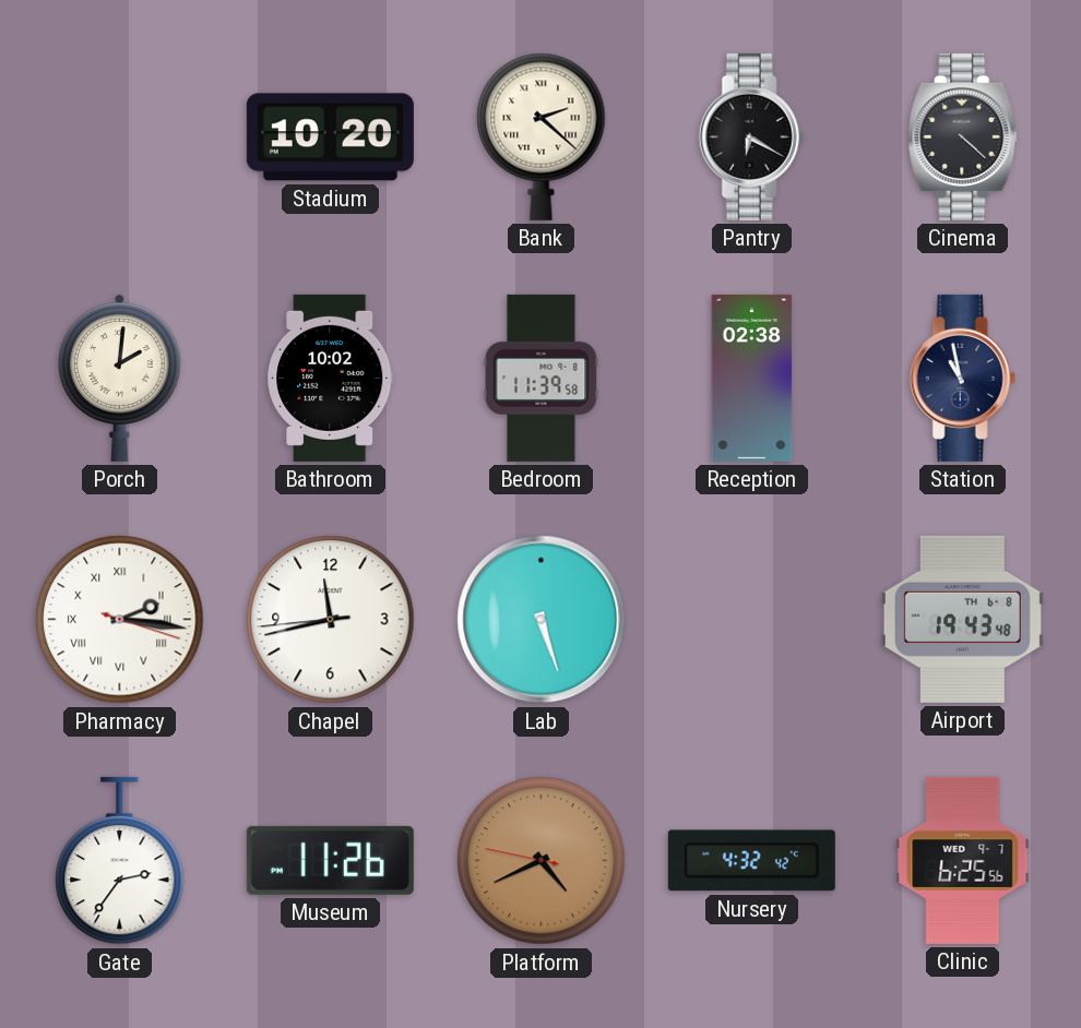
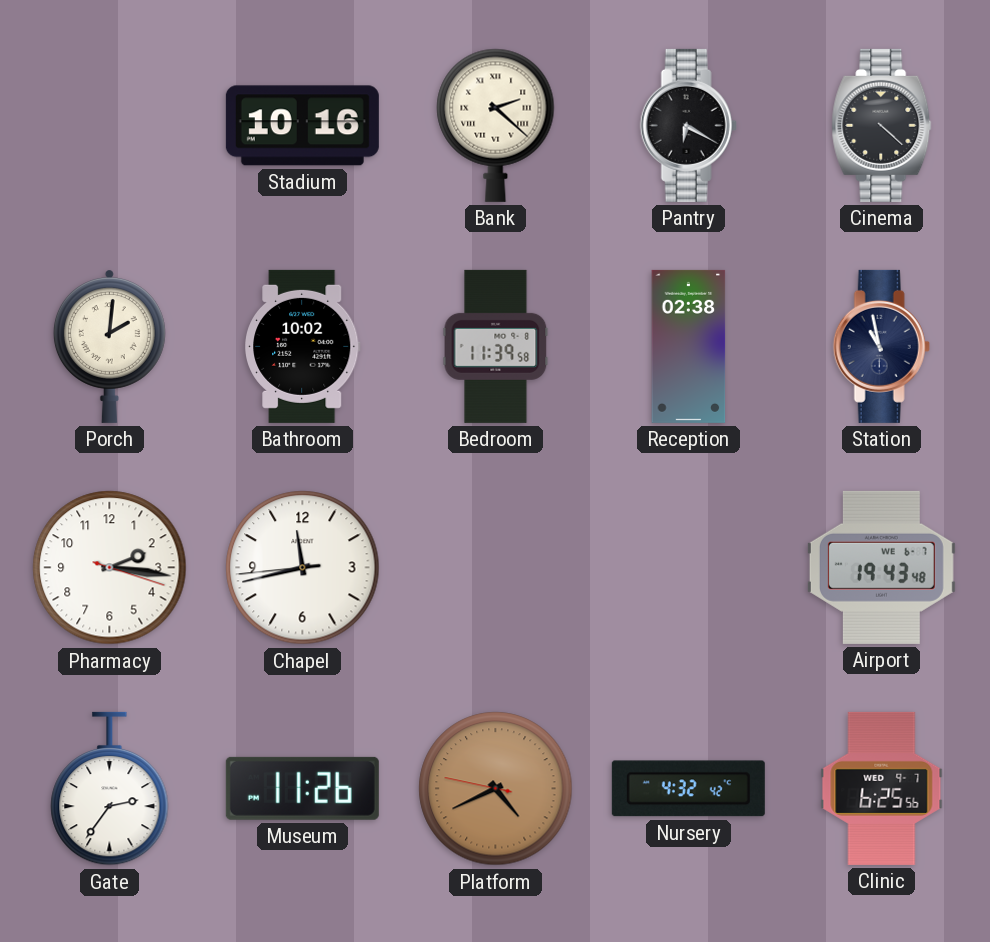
Stadium: 10:20 -> 10:16 (302, 126)
Pharmacy numerals: Roman -> Arabic (110, 568)
Lab: 5:27 -> none (542, 620)
Airport date: TH 6-8 -> WE 6-7 (881, 567)
